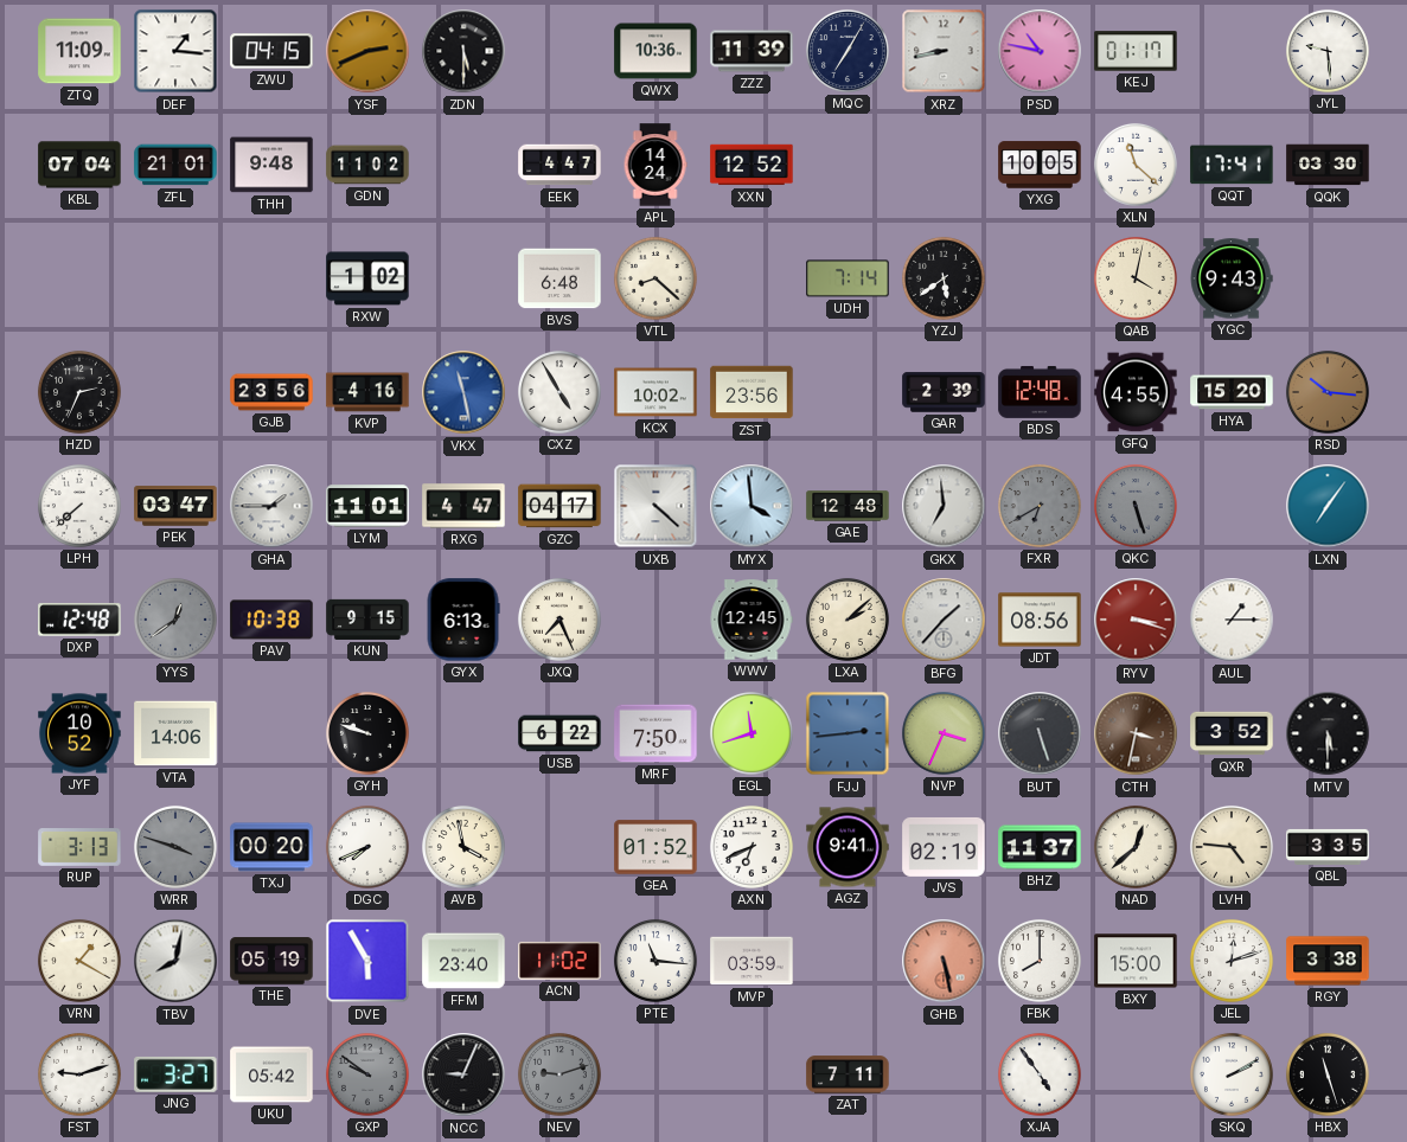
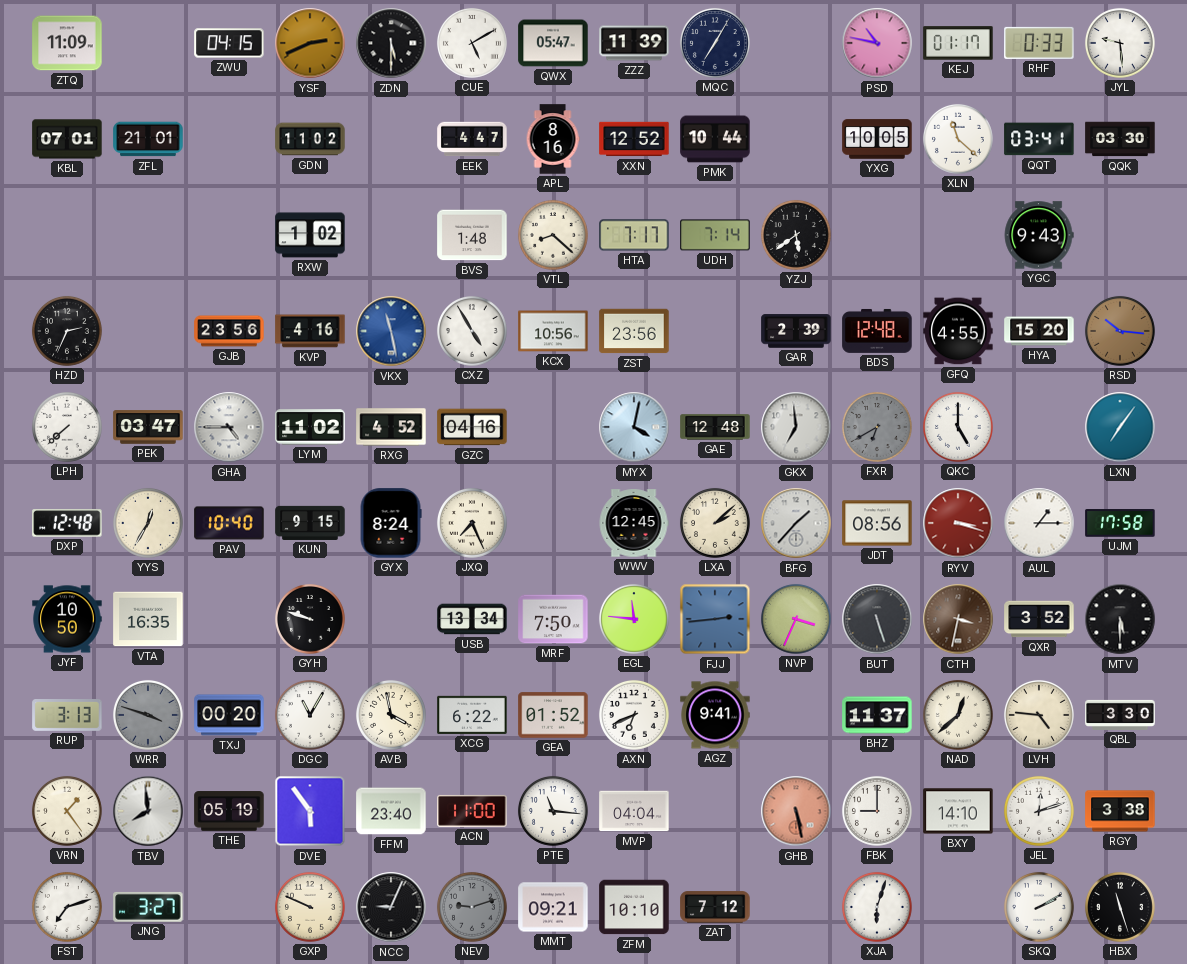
DEF: 1:16 -> none (175, 51)
CUE: none -> 5:10 (472, 43)
QWX: 10:36 -> 05:47 (553, 43)
XRZ: 8:43 -> none (944, 51)
RHF: none -> 0:33 (1039, 43)
KBL: 07:04 -> 07:01 (67, 139)
THH: 9:48 -> none (271, 165)
APL: 14:24 -> 8:16 (553, 139)
PMK: none -> 10:44 (715, 139)
QQT: 17:41 -> 03:41 (1039, 139)
BVS: 6:48 -> 1:48 (472, 235)
HTA: none -> 7:17 (634, 235)
QAB: 4:02 -> none (1136, 278)
KCX: 10:02 -> 10:56 (553, 331)
GHA: 1:45 -> 4:45 (229, 427)
LYM: 11:01 -> 11:02 (310, 427)
RXG: 4:47 -> 4:52 (391, 427)
GZC: 04:17 -> 04:16 (472, 427)
UXB: 4:22 -> none (655, 506)
MYX: 3:59 -> 4:02 (634, 427)
QKC: 5:27 -> 5:00 (958, 427)
QKC dial: grey -> white (958, 427)
YYS: 12:39 -> 12:35 (148, 523)
YYS dial: grey -> cream (148, 523)
PAV: 10:38 -> 10:40 (229, 523)
GYX: 6:13 -> 8:24 (391, 523)
UJM: none -> 17:58 (1120, 523)
JYF: 10:52 -> 10:50 (67, 619)
VTA: 14:06 -> 16:35 (148, 619)
USB: 6:22 -> 13:34 (472, 619)
EGL: 11:42 -> 11:46 (634, 619)
DGC: 7:41 -> 11:05 (310, 715)
XCG: none -> 6:22 (472, 715)
JVS: 02:19 -> none (944, 847)
QBL: 3:35 -> 3:30 (1120, 715)
VRN: 1:20 -> 1:24 (67, 811)
TBV: 8:02 -> 7:59 (148, 811)
DVE: 5:55 -> 5:54 (310, 811)
ACN: 11:02 -> 11:00 (472, 811)
MVP: 03:59 -> 04:04 (634, 811)
FBK: 8:00 -> 9:00 (877, 811)
BXY: 15:00 -> 14:10 (958, 811)
FST: 9:12 -> 7:12 (67, 907)
UKU: 05:42 -> none (271, 1074)
GXP: 9:51 -> 9:49 (310, 907)
GXP dial: grey -> cream (310, 907)
MMT: none -> 09:21 (553, 907)
ZFM: none -> 10:10 (634, 907)
ZAT: 7:11 -> 7:12 (715, 907)
XJA: 4:54 -> 6:03 (877, 907)
